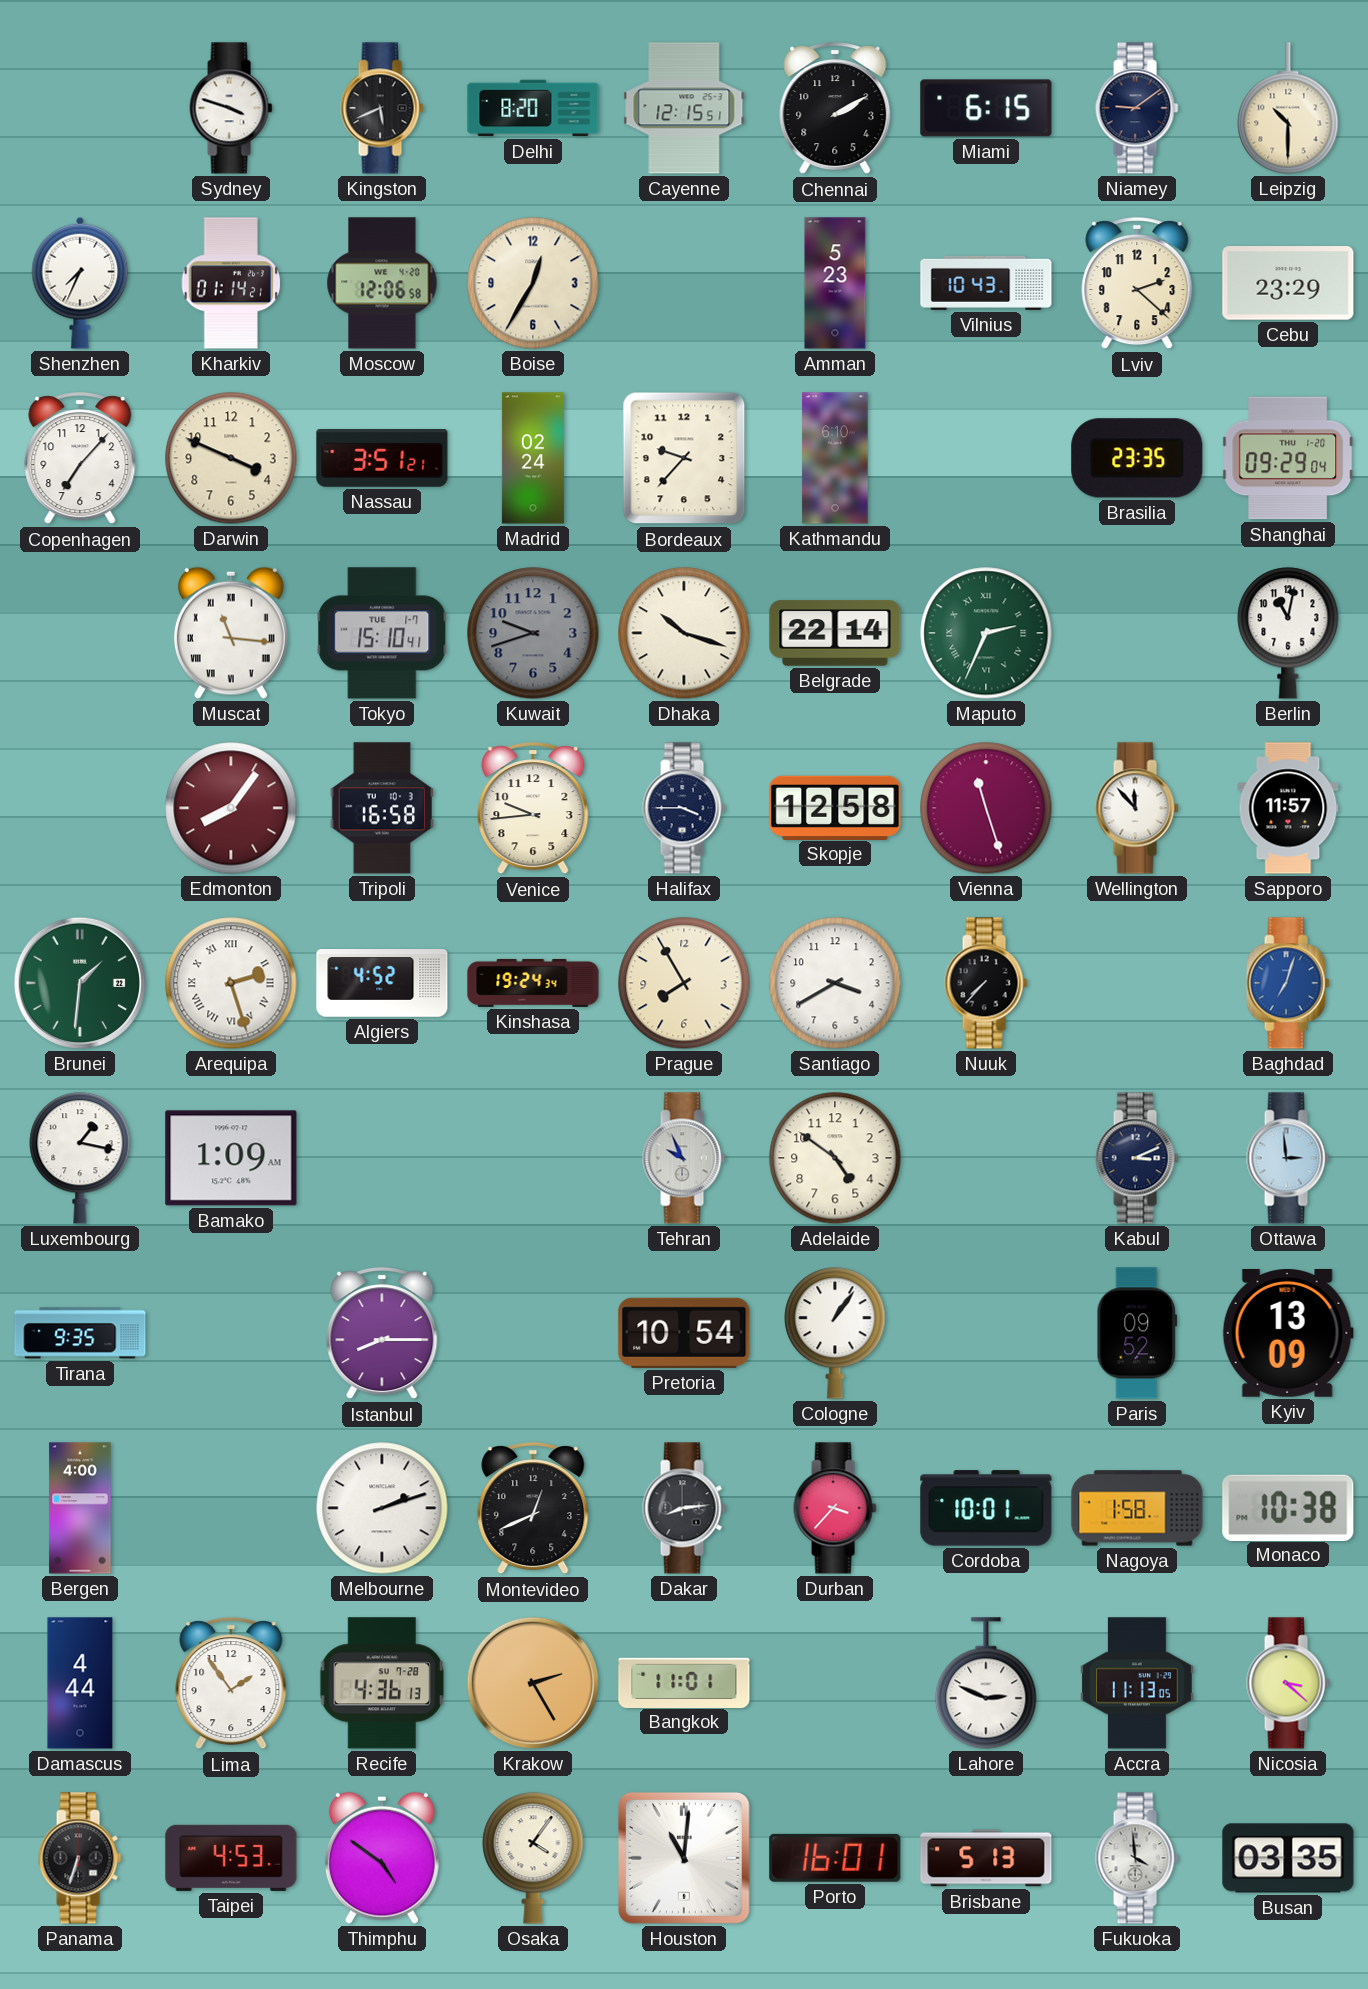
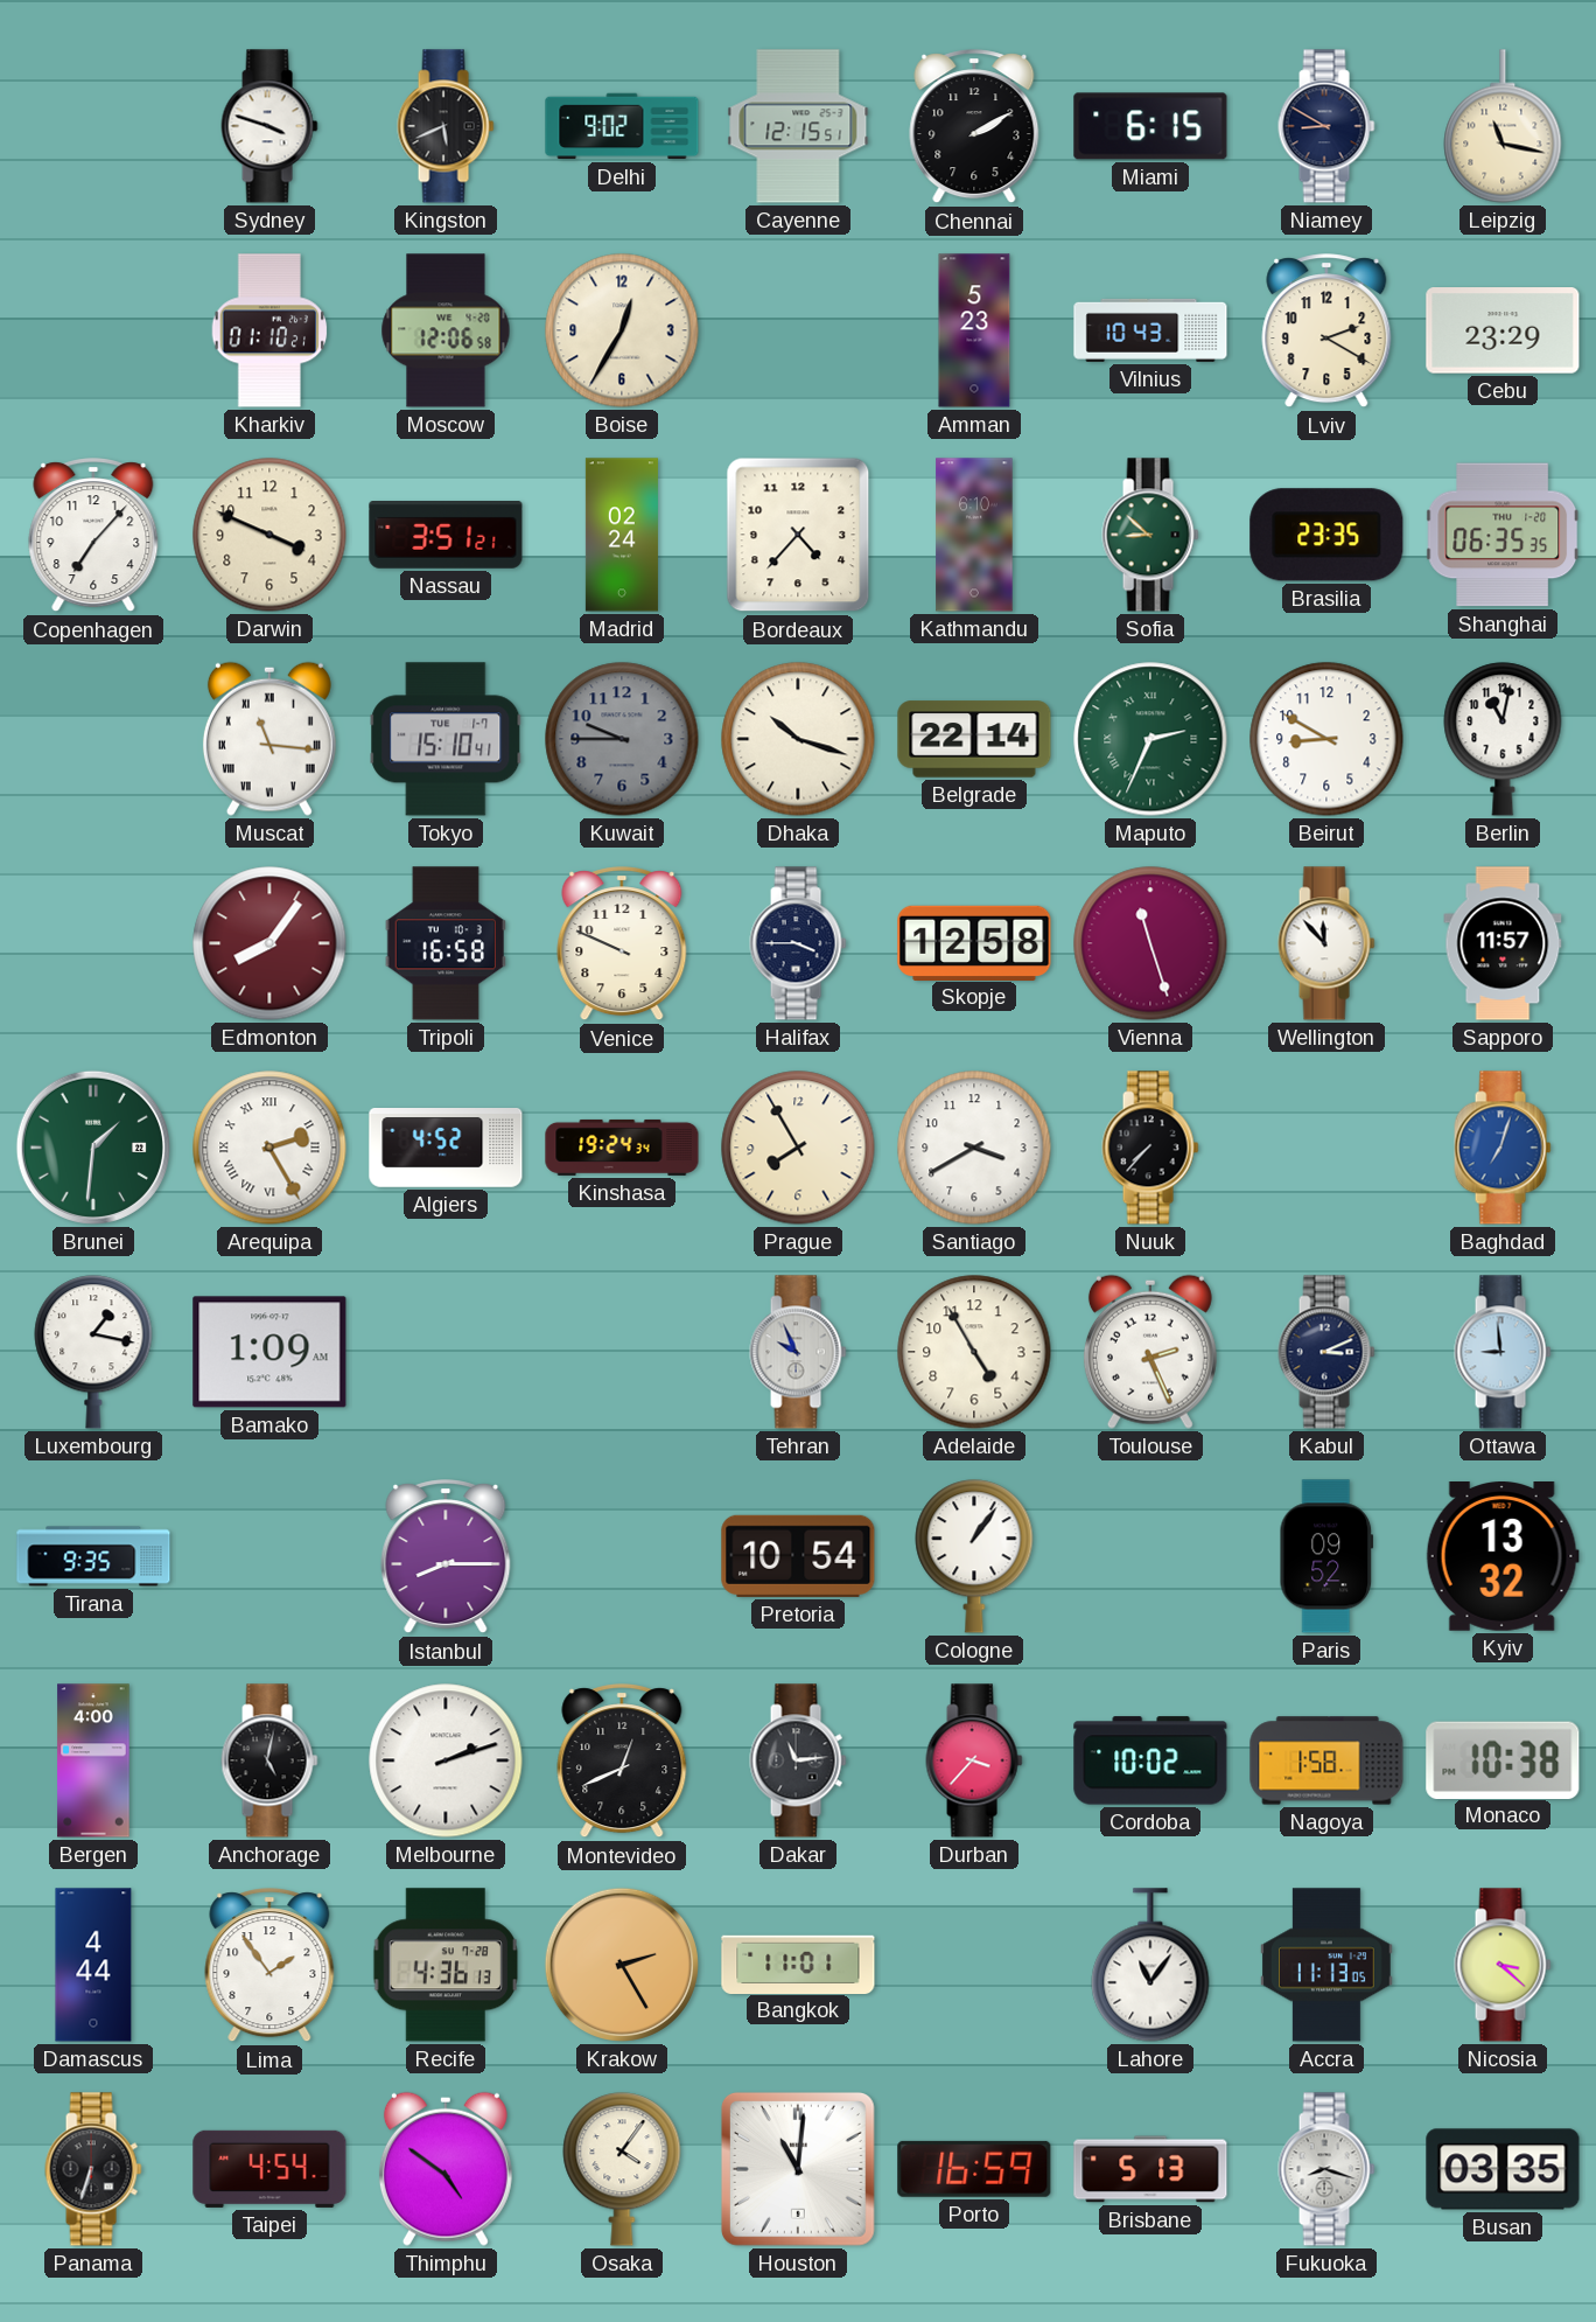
Delhi: 8:20 -> 9:02 (622, 126)
Niamey: 9:09 -> 8:50 (1326, 126)
Leipzig: 10:30 -> 11:17 (1503, 126)
Shenzhen: 7:34 -> none (80, 283)
Kharkiv: 01:14 -> 01:10 (269, 330)
Lviv: 2:22 -> 2:20 (1326, 332)
Bordeaux: 9:37 -> 4:37 (798, 535)
Sofia: none -> 8:52 (1150, 535)
Shanghai: 09:29 -> 06:35 (1503, 535)
Kuwait: 9:42 -> 9:45 (622, 739)
Beirut: none -> 8:50 (1326, 739)
Venice: 9:44 -> 9:49 (622, 944)
Arequipa: 2:27 -> 2:25 (269, 1148)
Adelaide: 4:51 -> 4:55 (974, 1352)
Toulouse: none -> 2:26 (1150, 1352)
Ottawa: 2:59 -> 8:59 (1503, 1352)
Kyiv: 13:09 -> 13:32 (1503, 1557)
Anchorage: none -> 5:02 (269, 1760)
Dakar: 8:14 -> 11:14 (798, 1760)
Cordoba: 10:01 -> 10:02 (1150, 1760)
Lahore: 2:49 -> 11:06 (1150, 1965)
Taipei: 4:53 -> 4:54 (269, 2169)
Porto: 16:01 -> 16:59 (974, 2169)
Fukuoka: 3:59 -> 8:18 (1326, 2169)
